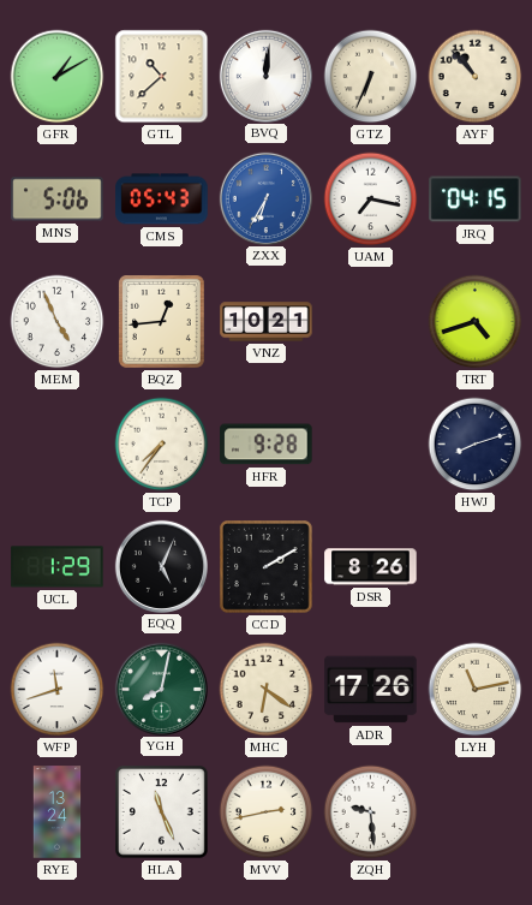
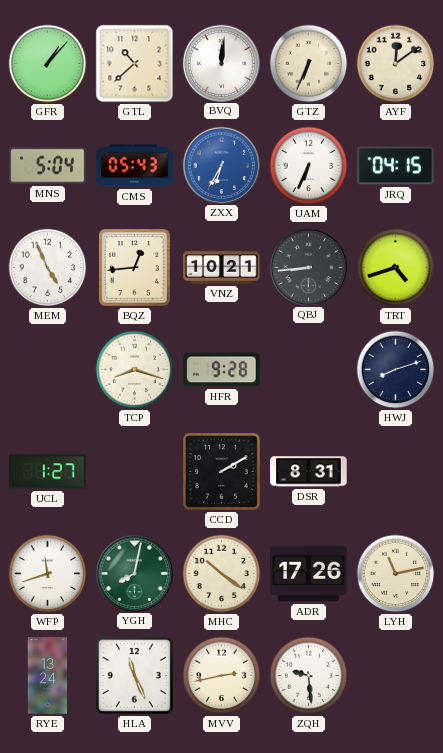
GFR: 1:10 -> 1:07 (48, 64)
AYF: 10:53 -> 12:09 (396, 64)
MNS: 5:06 -> 5:04 (48, 166)
UAM: 7:17 -> 6:34 (309, 166)
QBJ: none -> 8:44 (308, 267)
TCP: 7:36 -> 8:18 (135, 370)
UCL: 1:29 -> 1:27 (48, 472)
EQQ: 5:04 -> none (161, 566)
DSR: 8:26 -> 8:31 (309, 472)
MHC: 6:21 -> 10:21 (222, 574)
